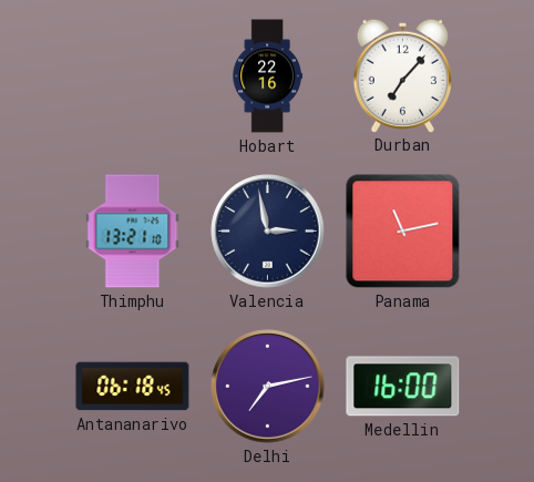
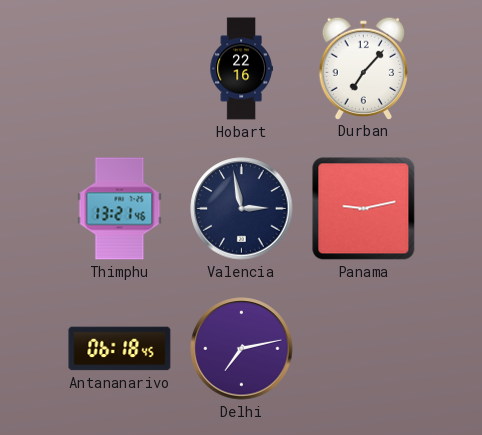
Thimphu: 13:21:10 -> 13:21:46 (120, 209)
Panama: 11:13 -> 9:13 (364, 209)
Medellin: 16:00 -> none (403, 387)
